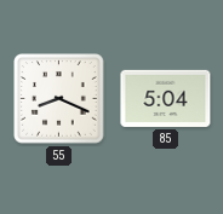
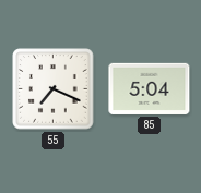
55: 8:19 -> 7:19 (54, 89)
